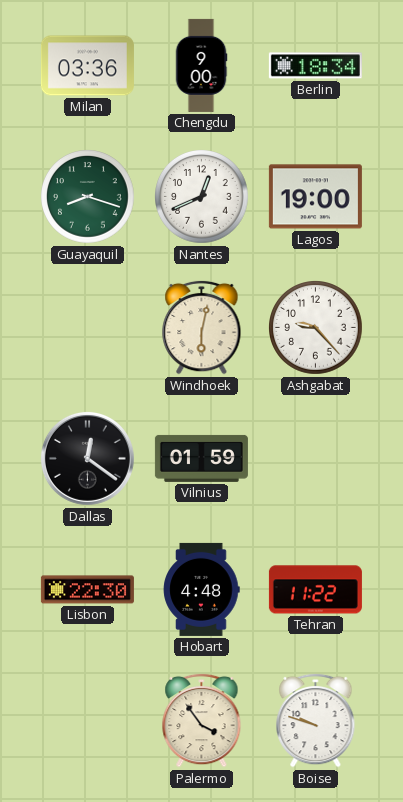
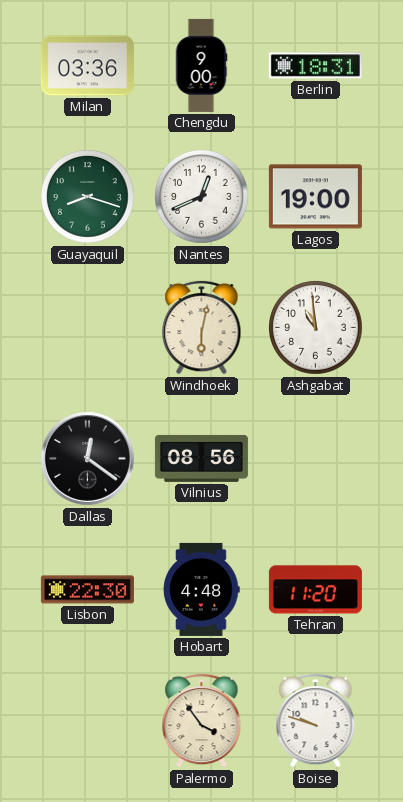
Berlin: 18:34 -> 18:31 (315, 66)
Ashgabat: 9:23 -> 10:59 (316, 328)
Vilnius: 01:59 -> 08:56 (201, 458)
Tehran: 11:22 -> 11:20 (315, 590)
